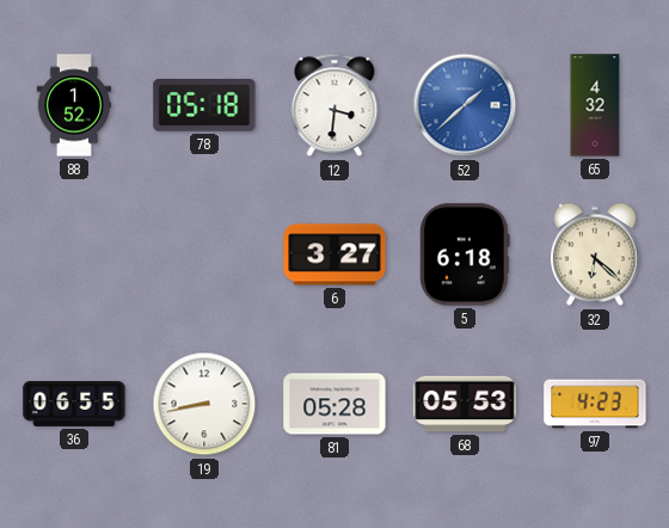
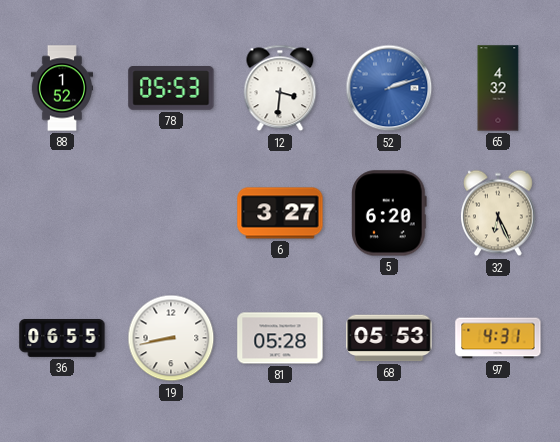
78: 05:18 -> 05:53 (171, 89)
52: 1:38 -> 2:12 (389, 88)
5: 6:18 -> 6:20 (390, 213)
32: 6:22 -> 6:26 (498, 213)
97: 4:23 -> 4:31 (498, 338)
